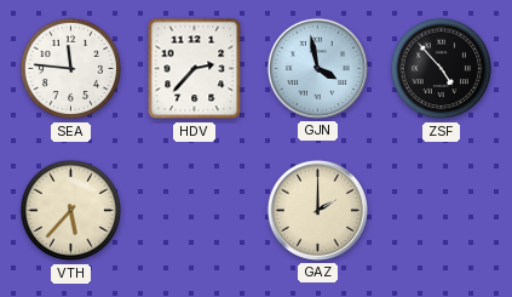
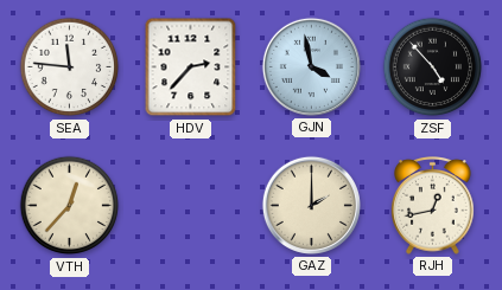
VTH: 5:37 -> 12:37 (70, 206)
RJH: none -> 12:43 (433, 206)
